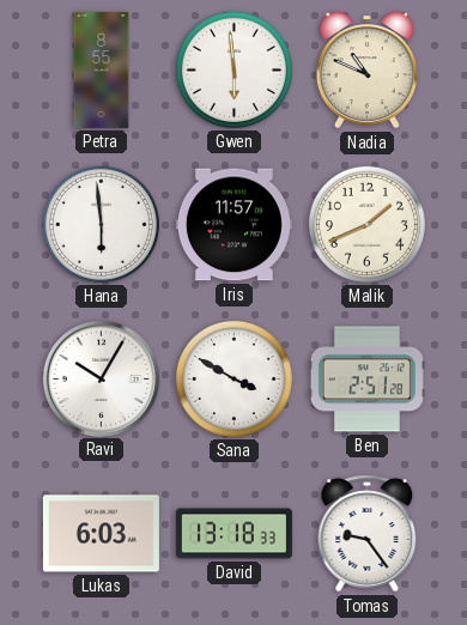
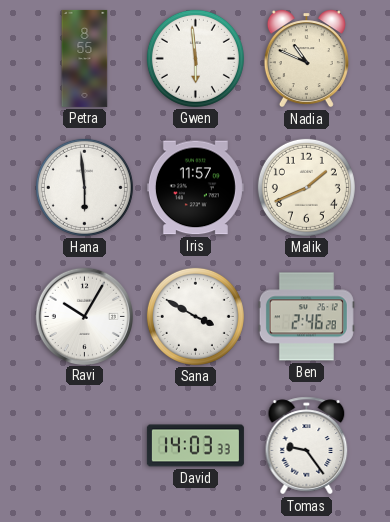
Ben: 2:51 -> 2:46 (306, 317)
Lukas: 6:03 -> none (101, 534)
David: 13:18 -> 14:03 (195, 446)
